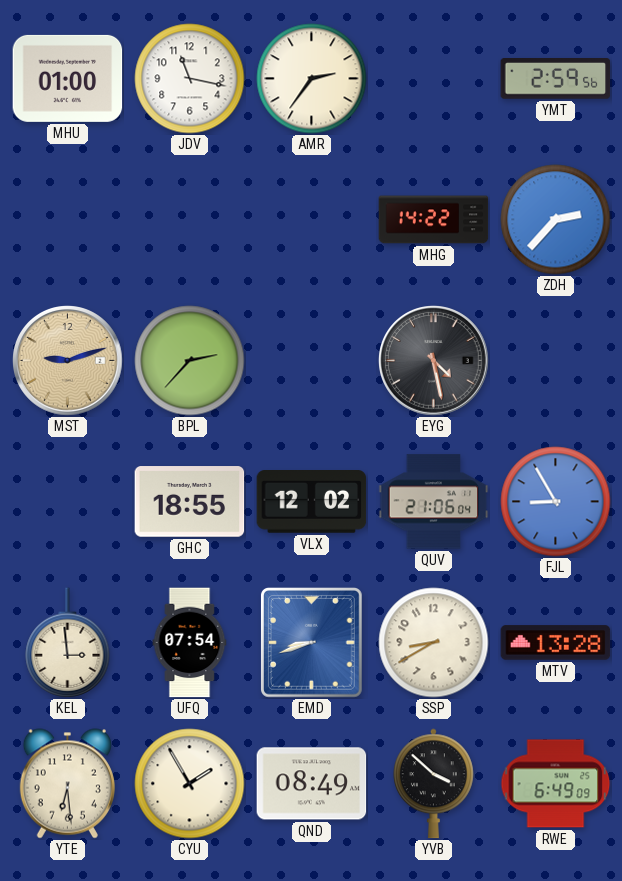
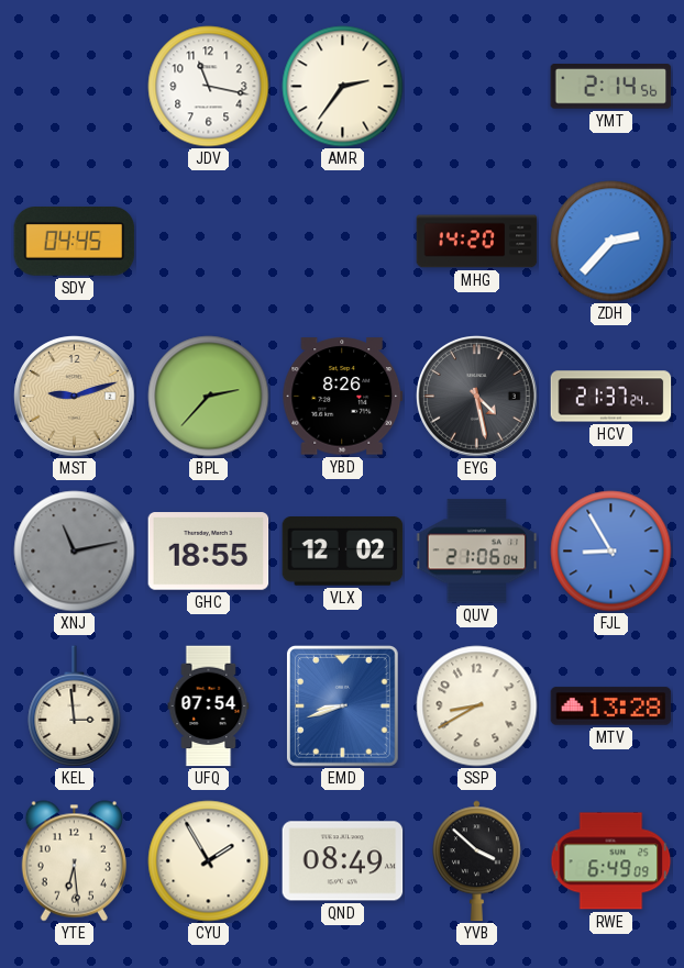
MHU: 01:00 -> none (68, 78)
YMT: 2:59 -> 2:14 (611, 87)
SDY: none -> 04:45 (75, 242)
MHG: 14:22 -> 14:20 (477, 242)
YBD: none -> 8:26 (343, 397)
HCV: none -> 21:37 (611, 397)
XNJ: none -> 11:13 (75, 552)
